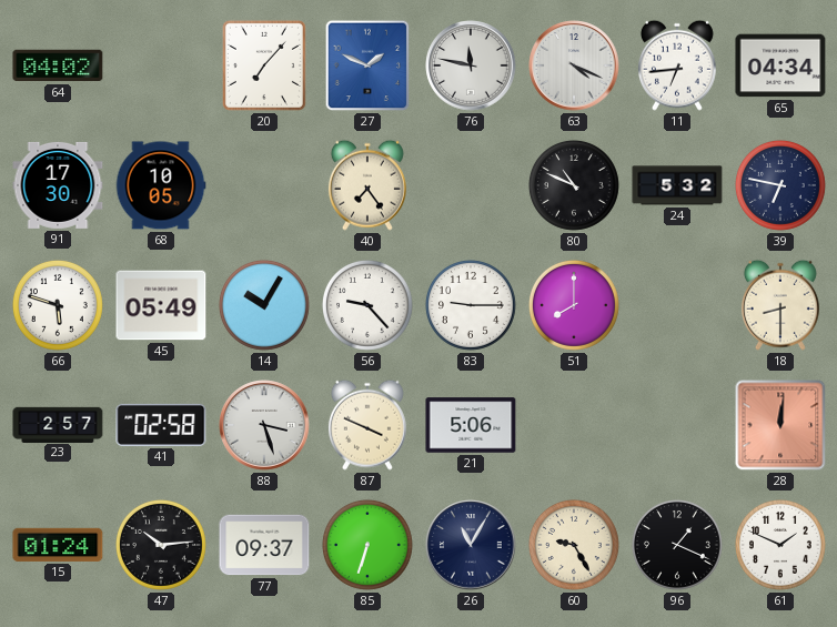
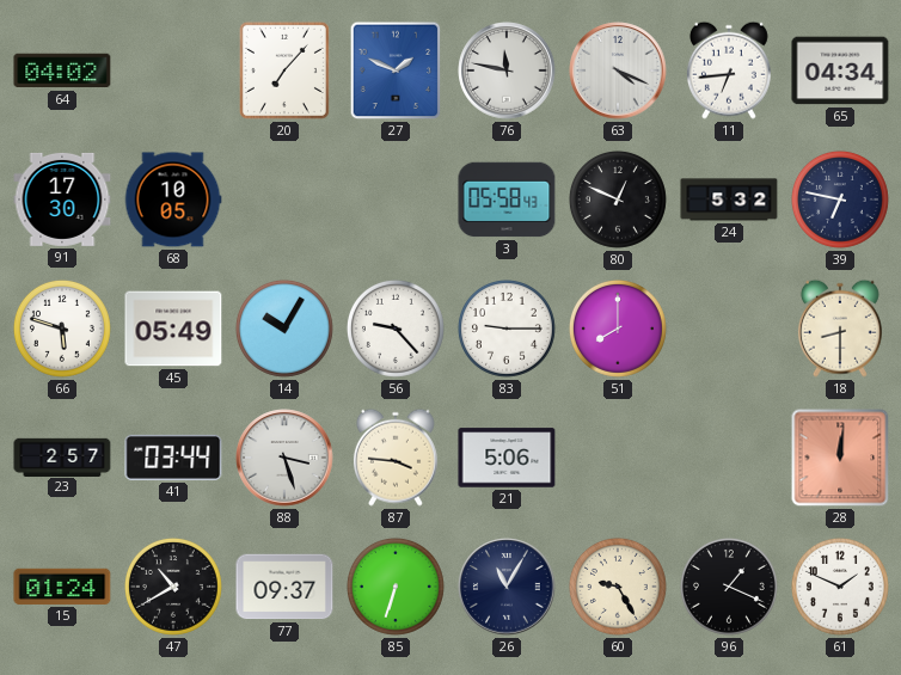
40: 7:24 -> none (367, 185)
3: none -> 05:58 (507, 200)
80: 10:49 -> 12:49 (618, 200)
41: 02:58 -> 03:44 (173, 458)
87: 3:49 -> 3:46 (396, 458)
47: 10:14 -> 10:40 (173, 587)
